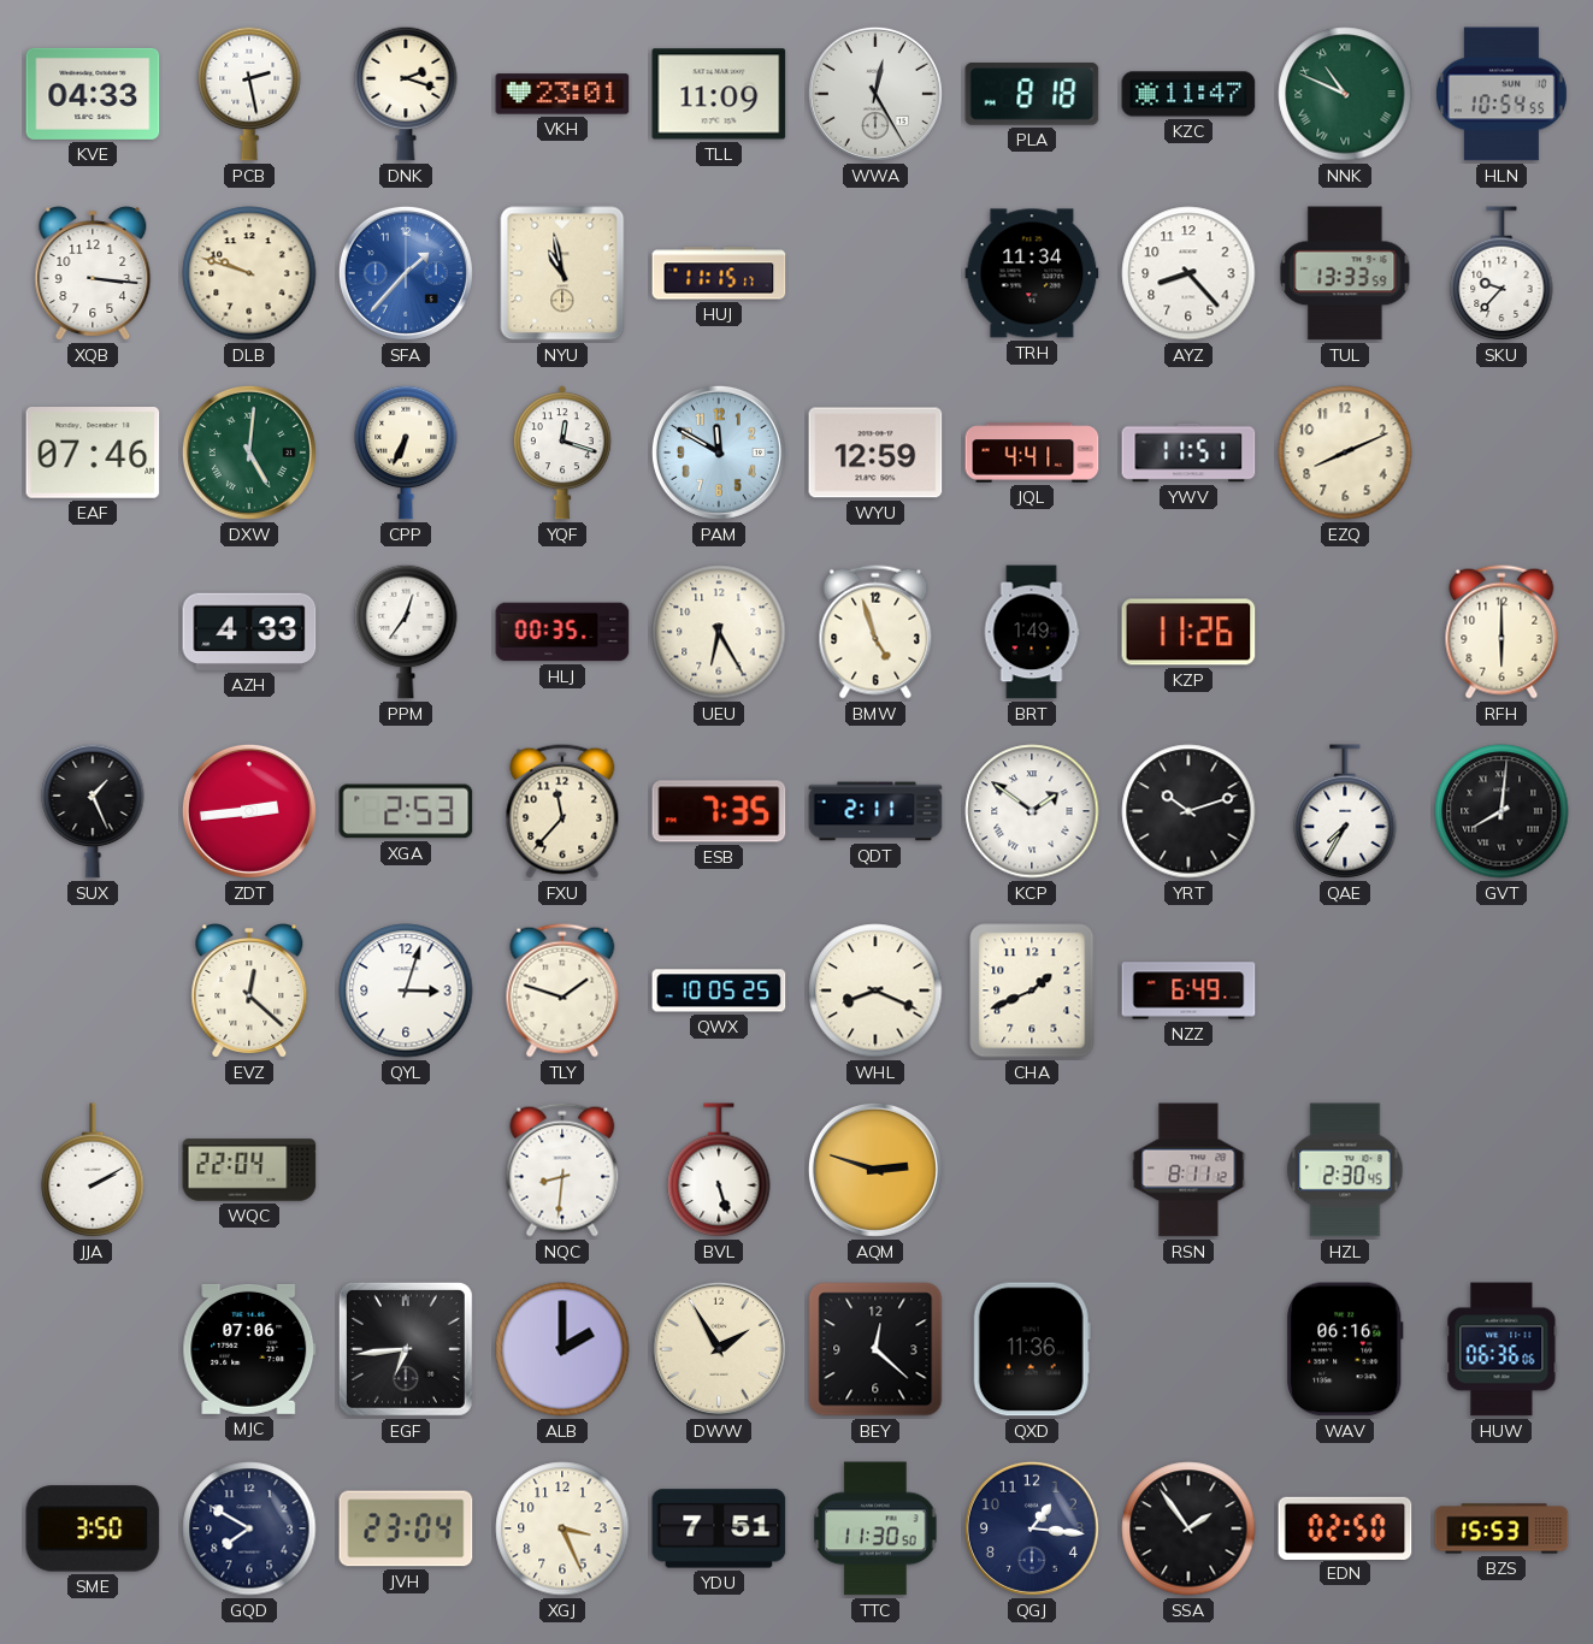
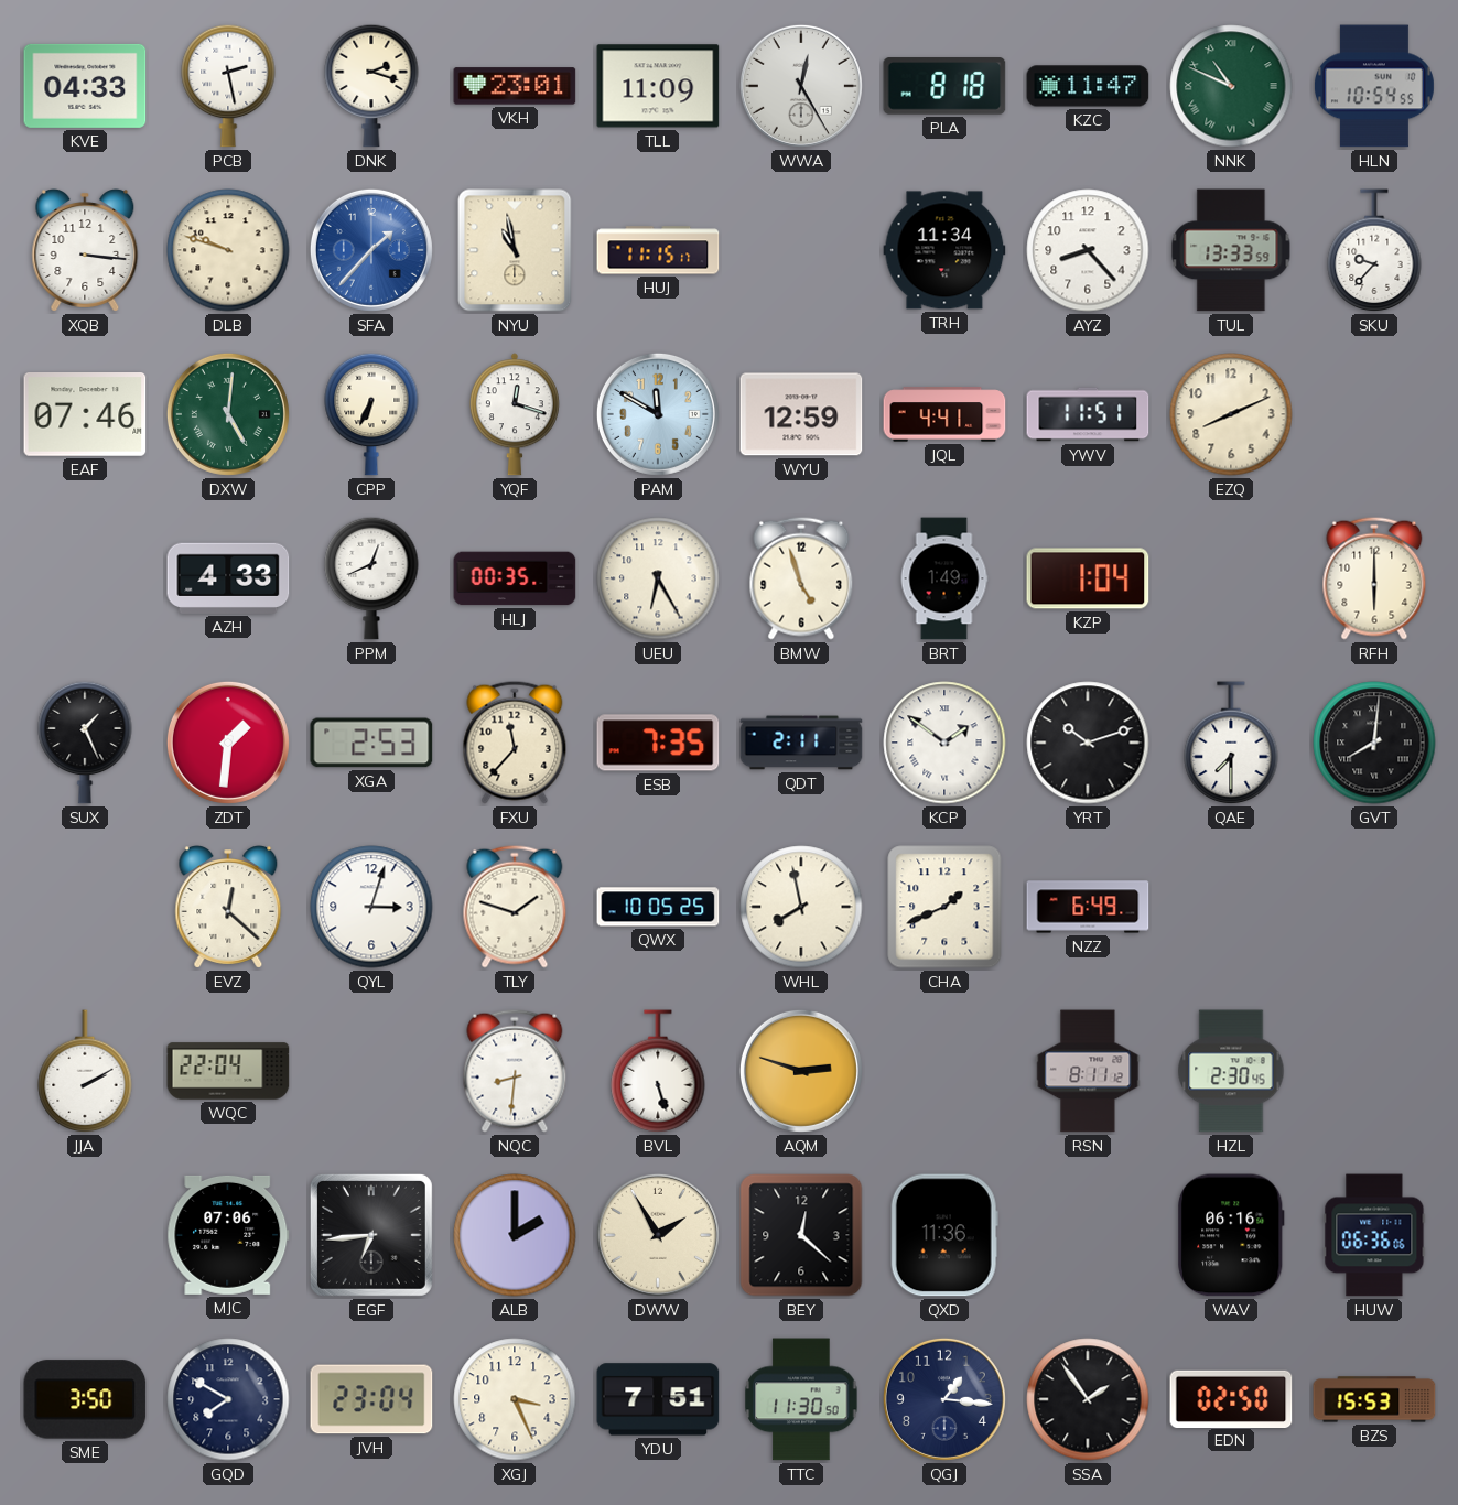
PPM: 12:36 -> 12:41 (371, 578)
KZP: 11:26 -> 1:04 (1088, 578)
ZDT: 2:44 -> 1:31 (228, 743)
QAE: 7:35 -> 7:30 (1231, 744)
WHL: 8:19 -> 7:58 (801, 907)
